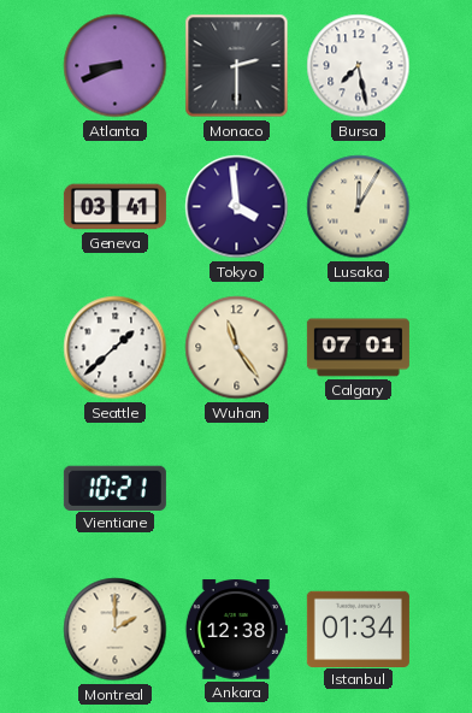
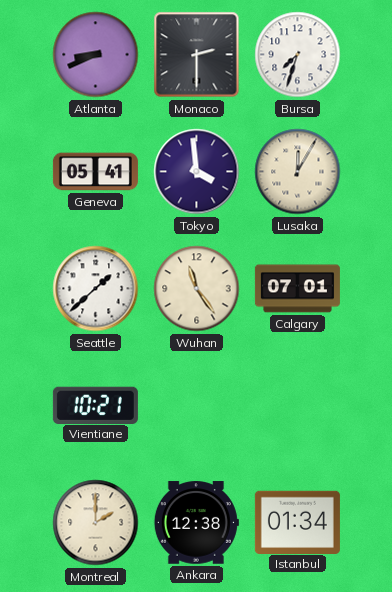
Bursa: 7:28 -> 7:33 (298, 55)
Geneva: 03:41 -> 05:41 (95, 172)
